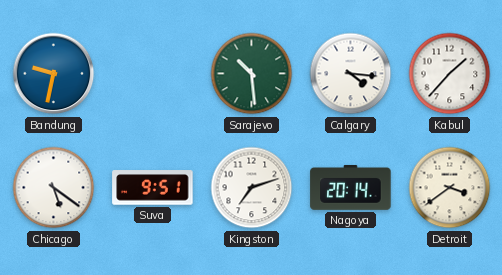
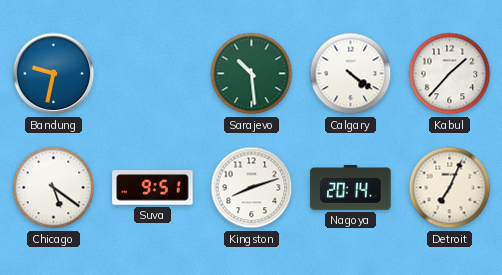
Calgary: 4:16 -> 4:21 (351, 74)
Kingston: 7:12 -> 8:12 (252, 188)
Detroit: 3:39 -> 7:04 (450, 188)
